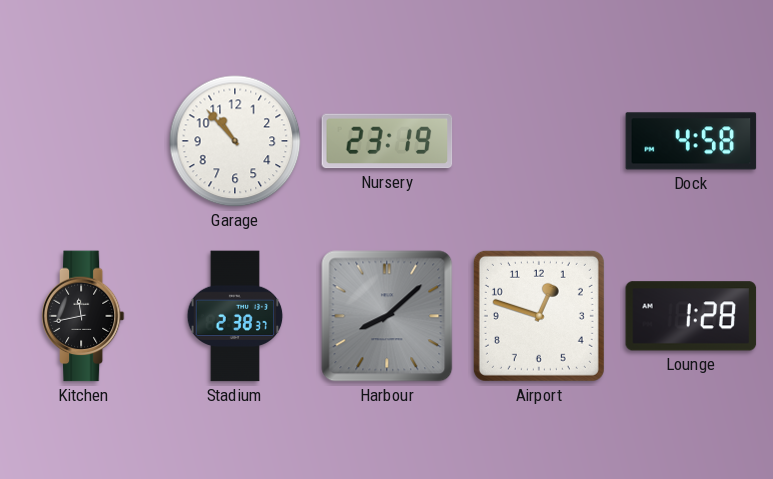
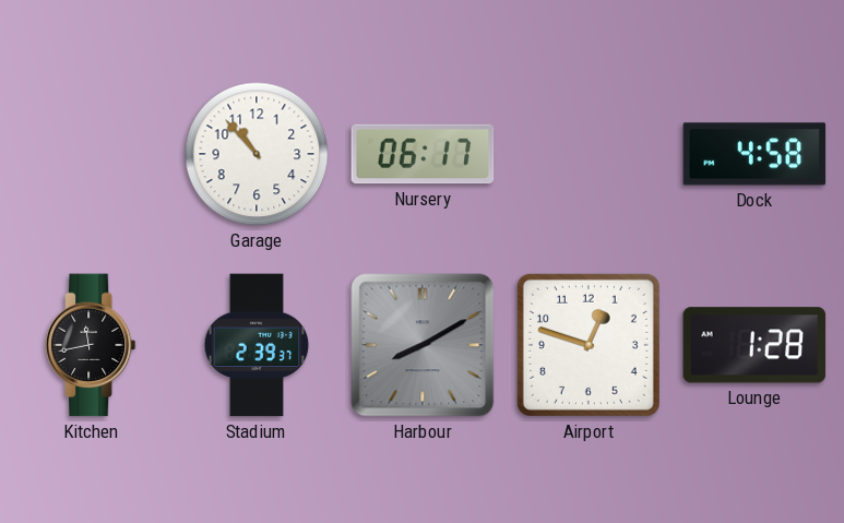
Nursery: 23:19 -> 06:17 (423, 154)
Stadium: 2:38 -> 2:39 (257, 345)
Harbour: 8:08 -> 8:10 (423, 345)
